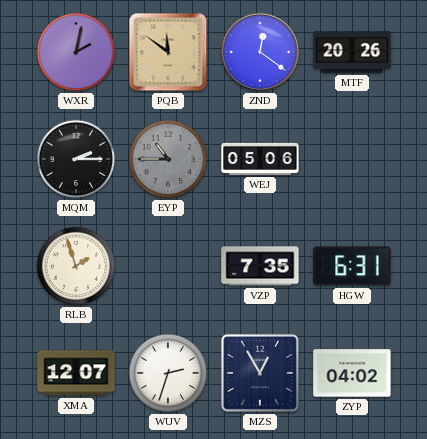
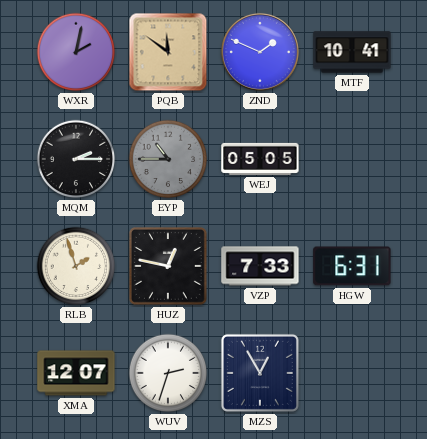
ZND: 12:21 -> 1:49 (260, 52)
MTF: 20:26 -> 10:41 (352, 52)
WEJ: 05:06 -> 05:05 (260, 159)
HUZ: none -> 12:47 (169, 267)
VZP: 7:35 -> 7:33 (260, 266)
ZYP: 04:02 -> none (352, 373)
